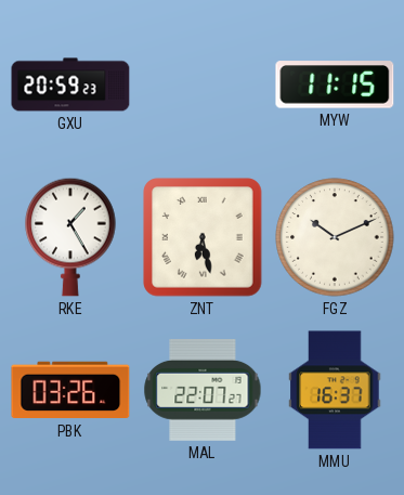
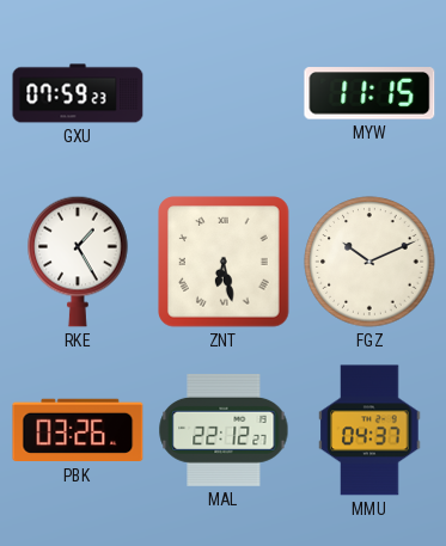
GXU: 20:59 -> 07:59 (78, 93)
MAL: 22:07 -> 22:12 (224, 430)
MMU: 16:37 -> 04:37 (369, 430)
